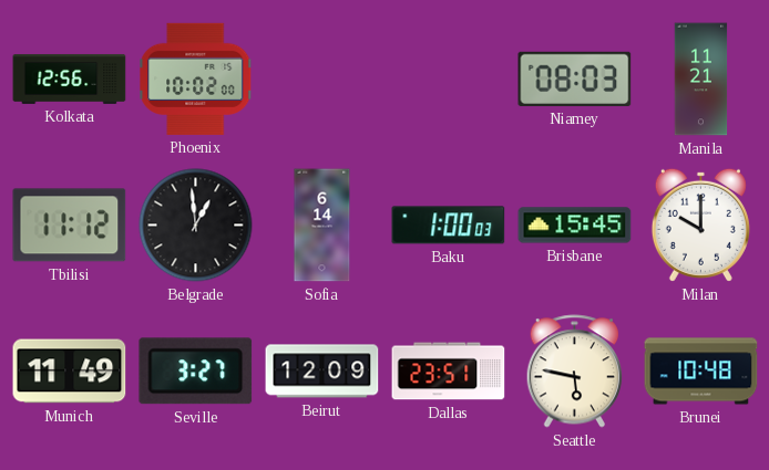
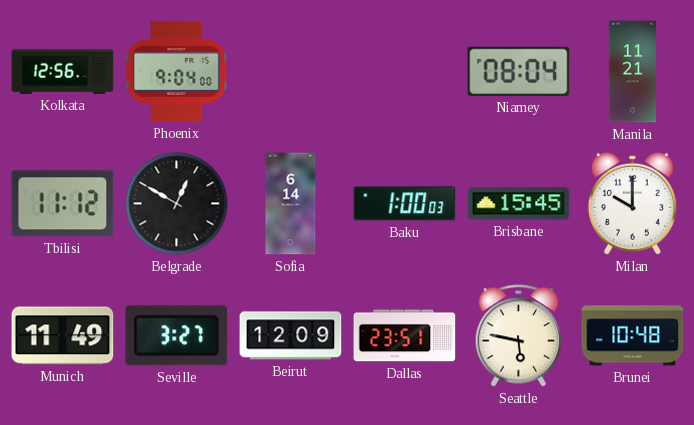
Phoenix: 10:02 -> 9:04 (177, 71)
Niamey: 08:03 -> 08:04 (519, 71)
Belgrade: 12:59 -> 12:50 (177, 204)
